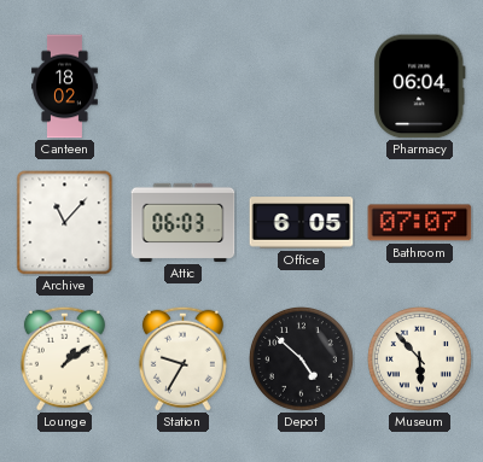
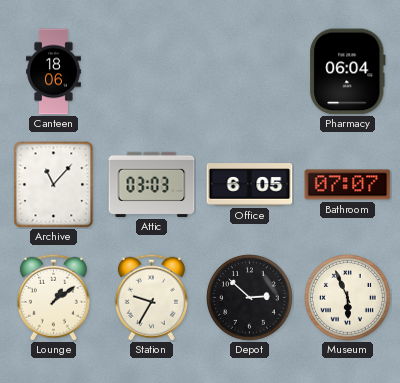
Canteen: 18:02 -> 18:06 (54, 72)
Attic: 06:03 -> 03:03 (152, 184)
Depot: 4:52 -> 2:52 (249, 297)
Museum: 5:53 -> 5:56 (347, 297)
